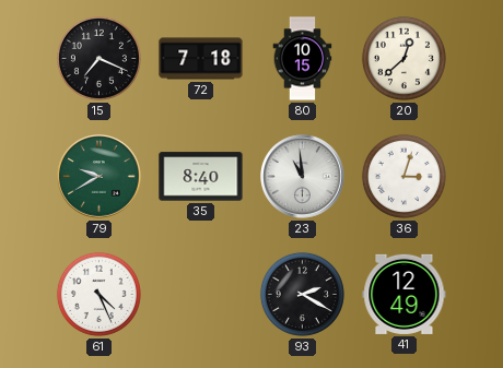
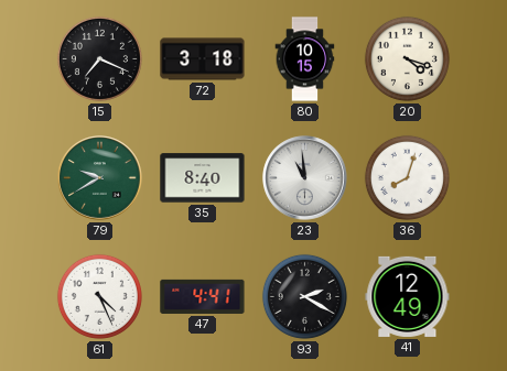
72: 7:18 -> 3:18 (203, 59)
20: 12:38 -> 4:18 (407, 58)
36: 3:03 -> 8:03 (407, 177)
47: none -> 4:41 (203, 296)
